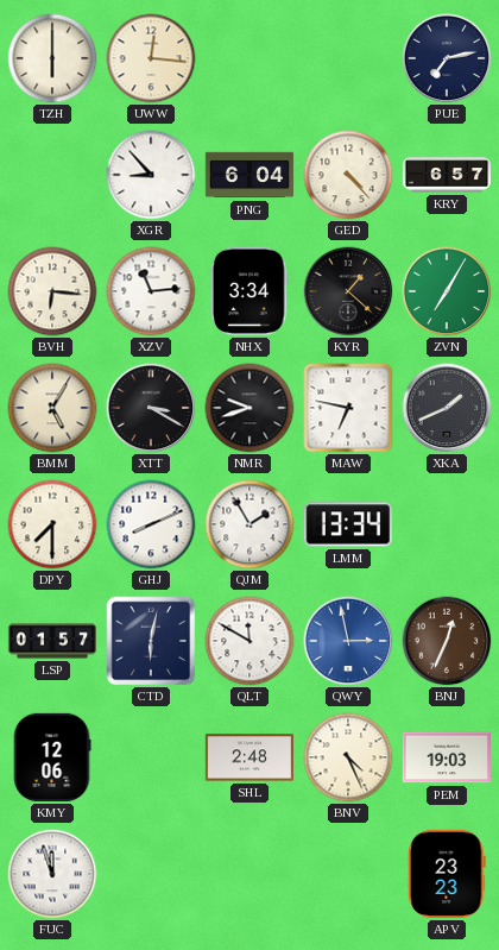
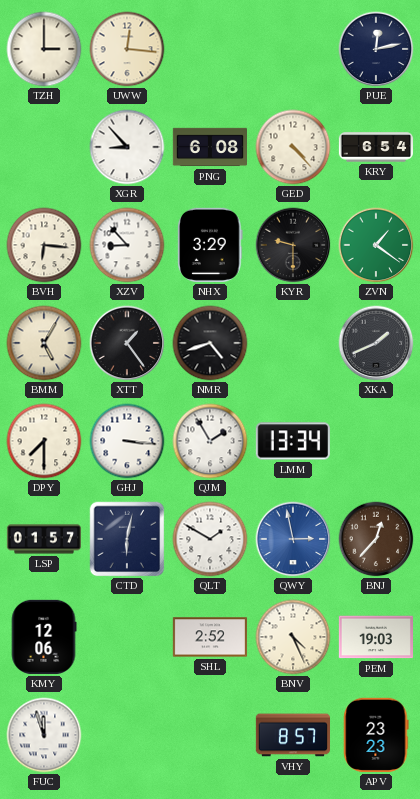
TZH: 6:00 -> 3:00 (44, 49)
PUE: 7:13 -> 12:13 (376, 49)
PNG: 6:04 -> 6:08 (209, 147)
KRY: 6:57 -> 6:54 (375, 147)
XZV: 11:14 -> 8:53 (127, 245)
NHX: 3:34 -> 3:29 (210, 245)
KYR: 1:22 -> 9:30 (293, 245)
ZVN: 7:05 -> 1:21 (376, 245)
XTT: 3:20 -> 1:24 (127, 343)
NMR: 9:42 -> 4:42 (210, 343)
MAW: 6:47 -> none (348, 408)
GHJ: 8:11 -> 3:16 (127, 441)
QLT: 11:50 -> 1:50 (210, 539)
BNJ: 12:34 -> 12:37 (376, 539)
SHL: 2:48 -> 2:52 (209, 637)
VHY: none -> 8:57 (292, 735)
